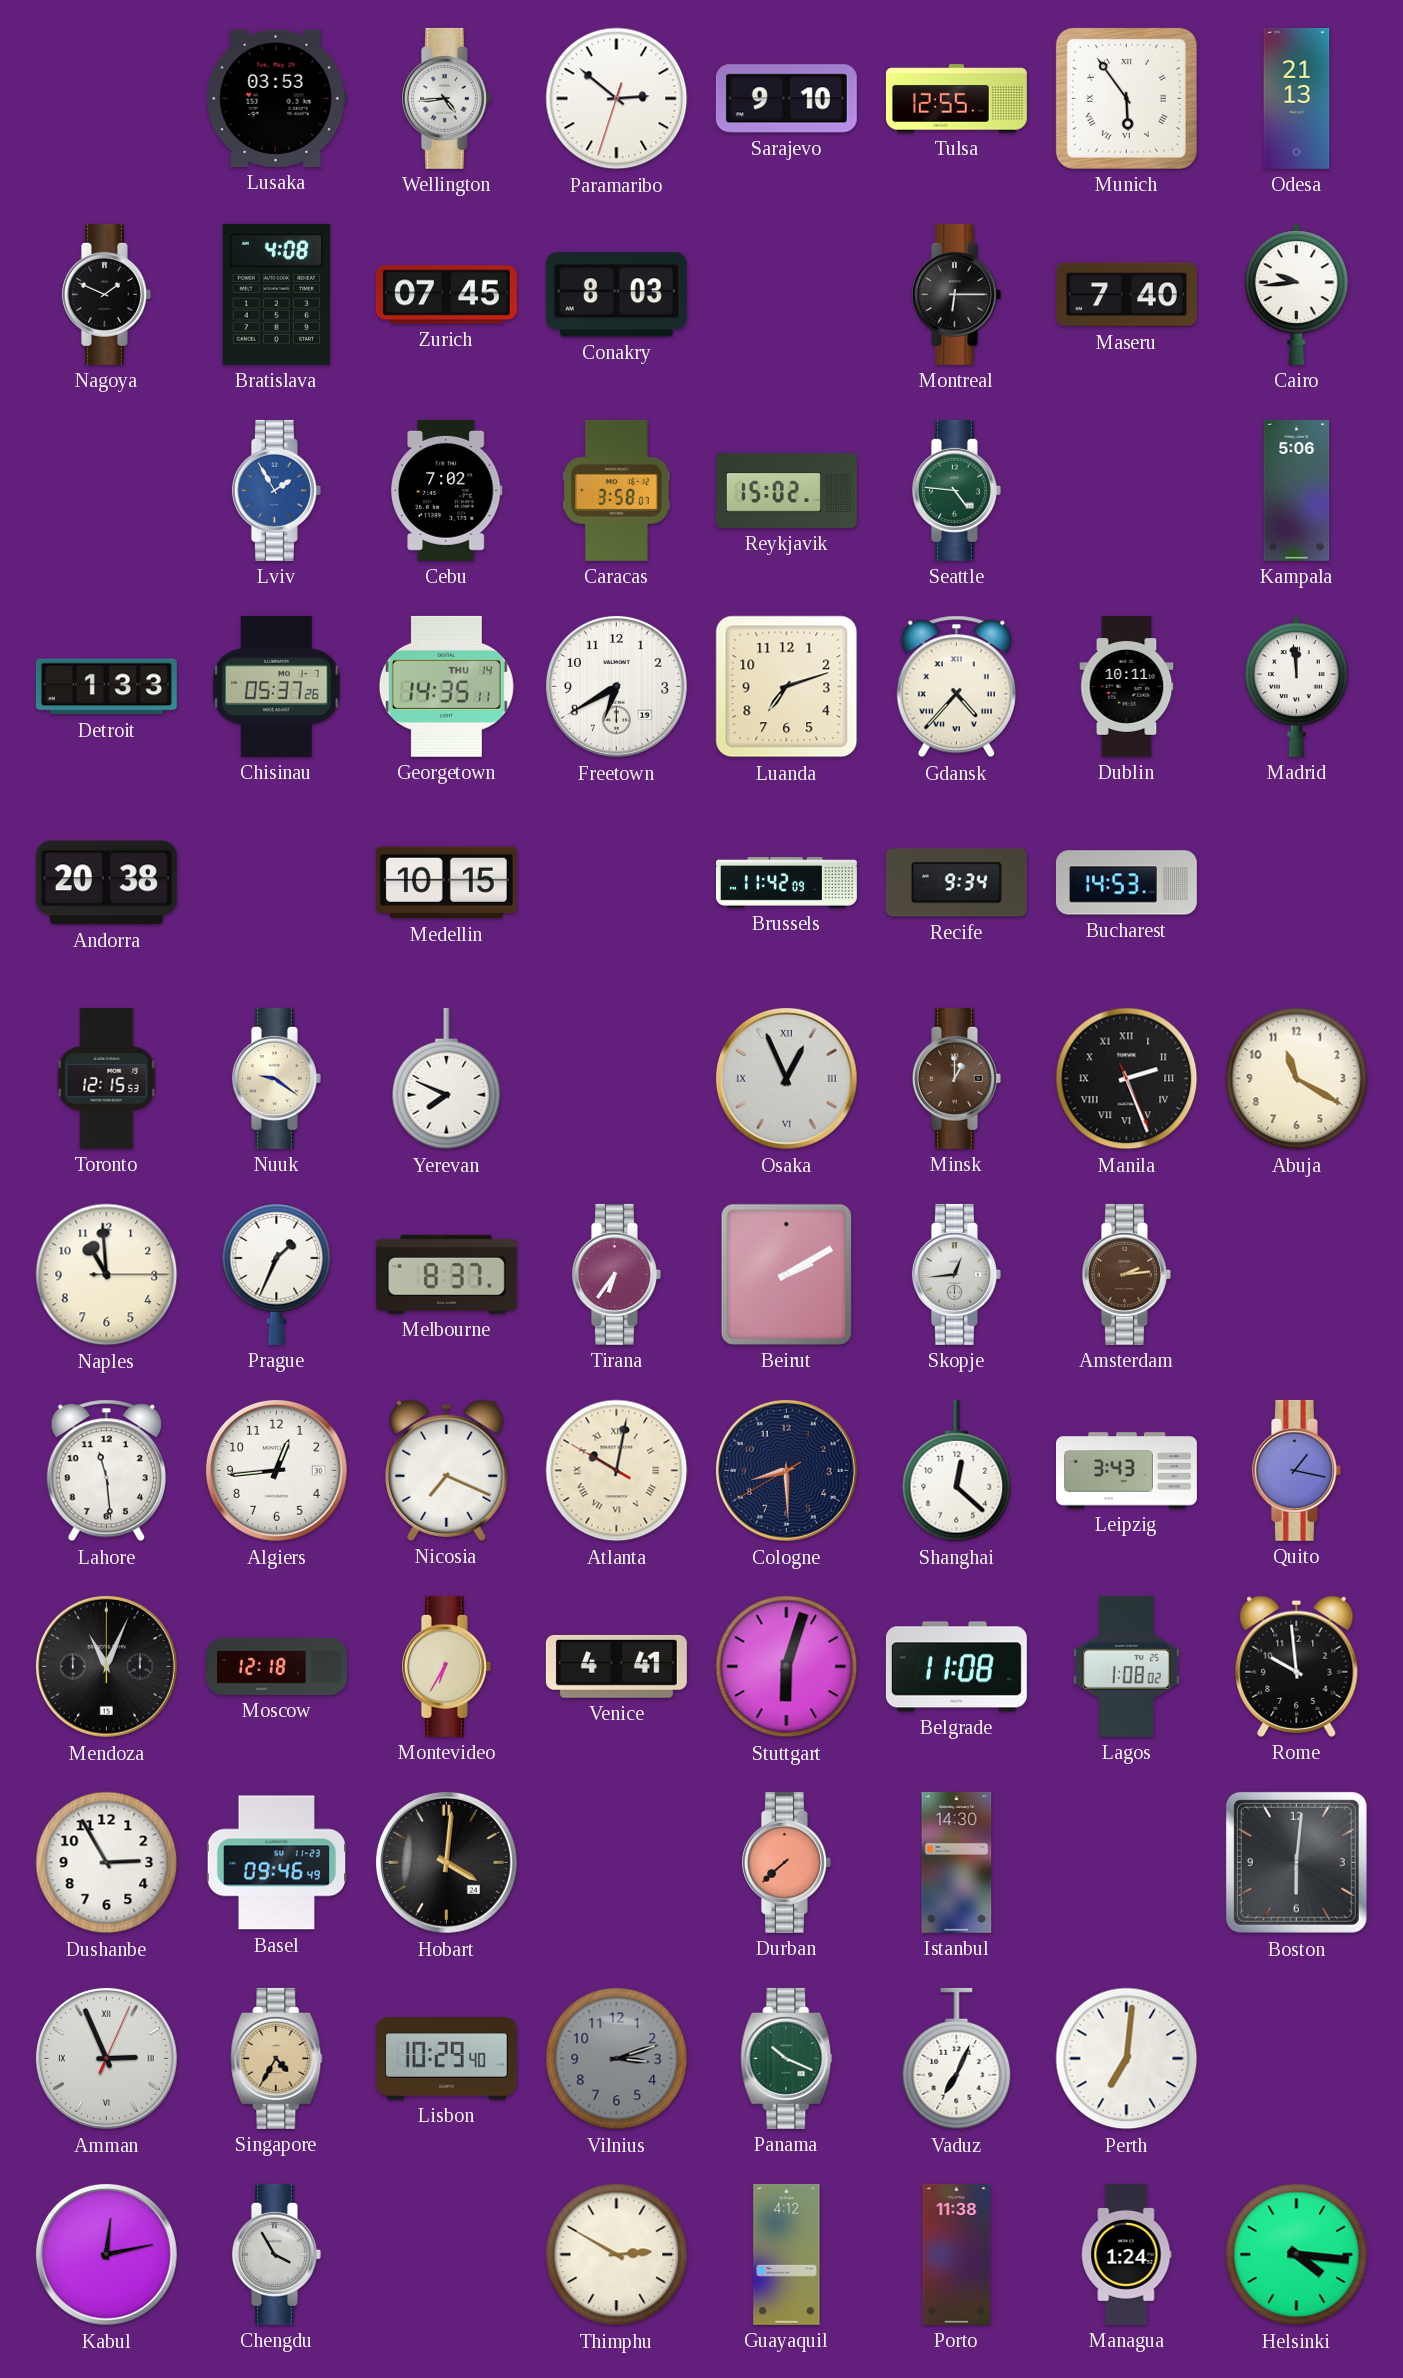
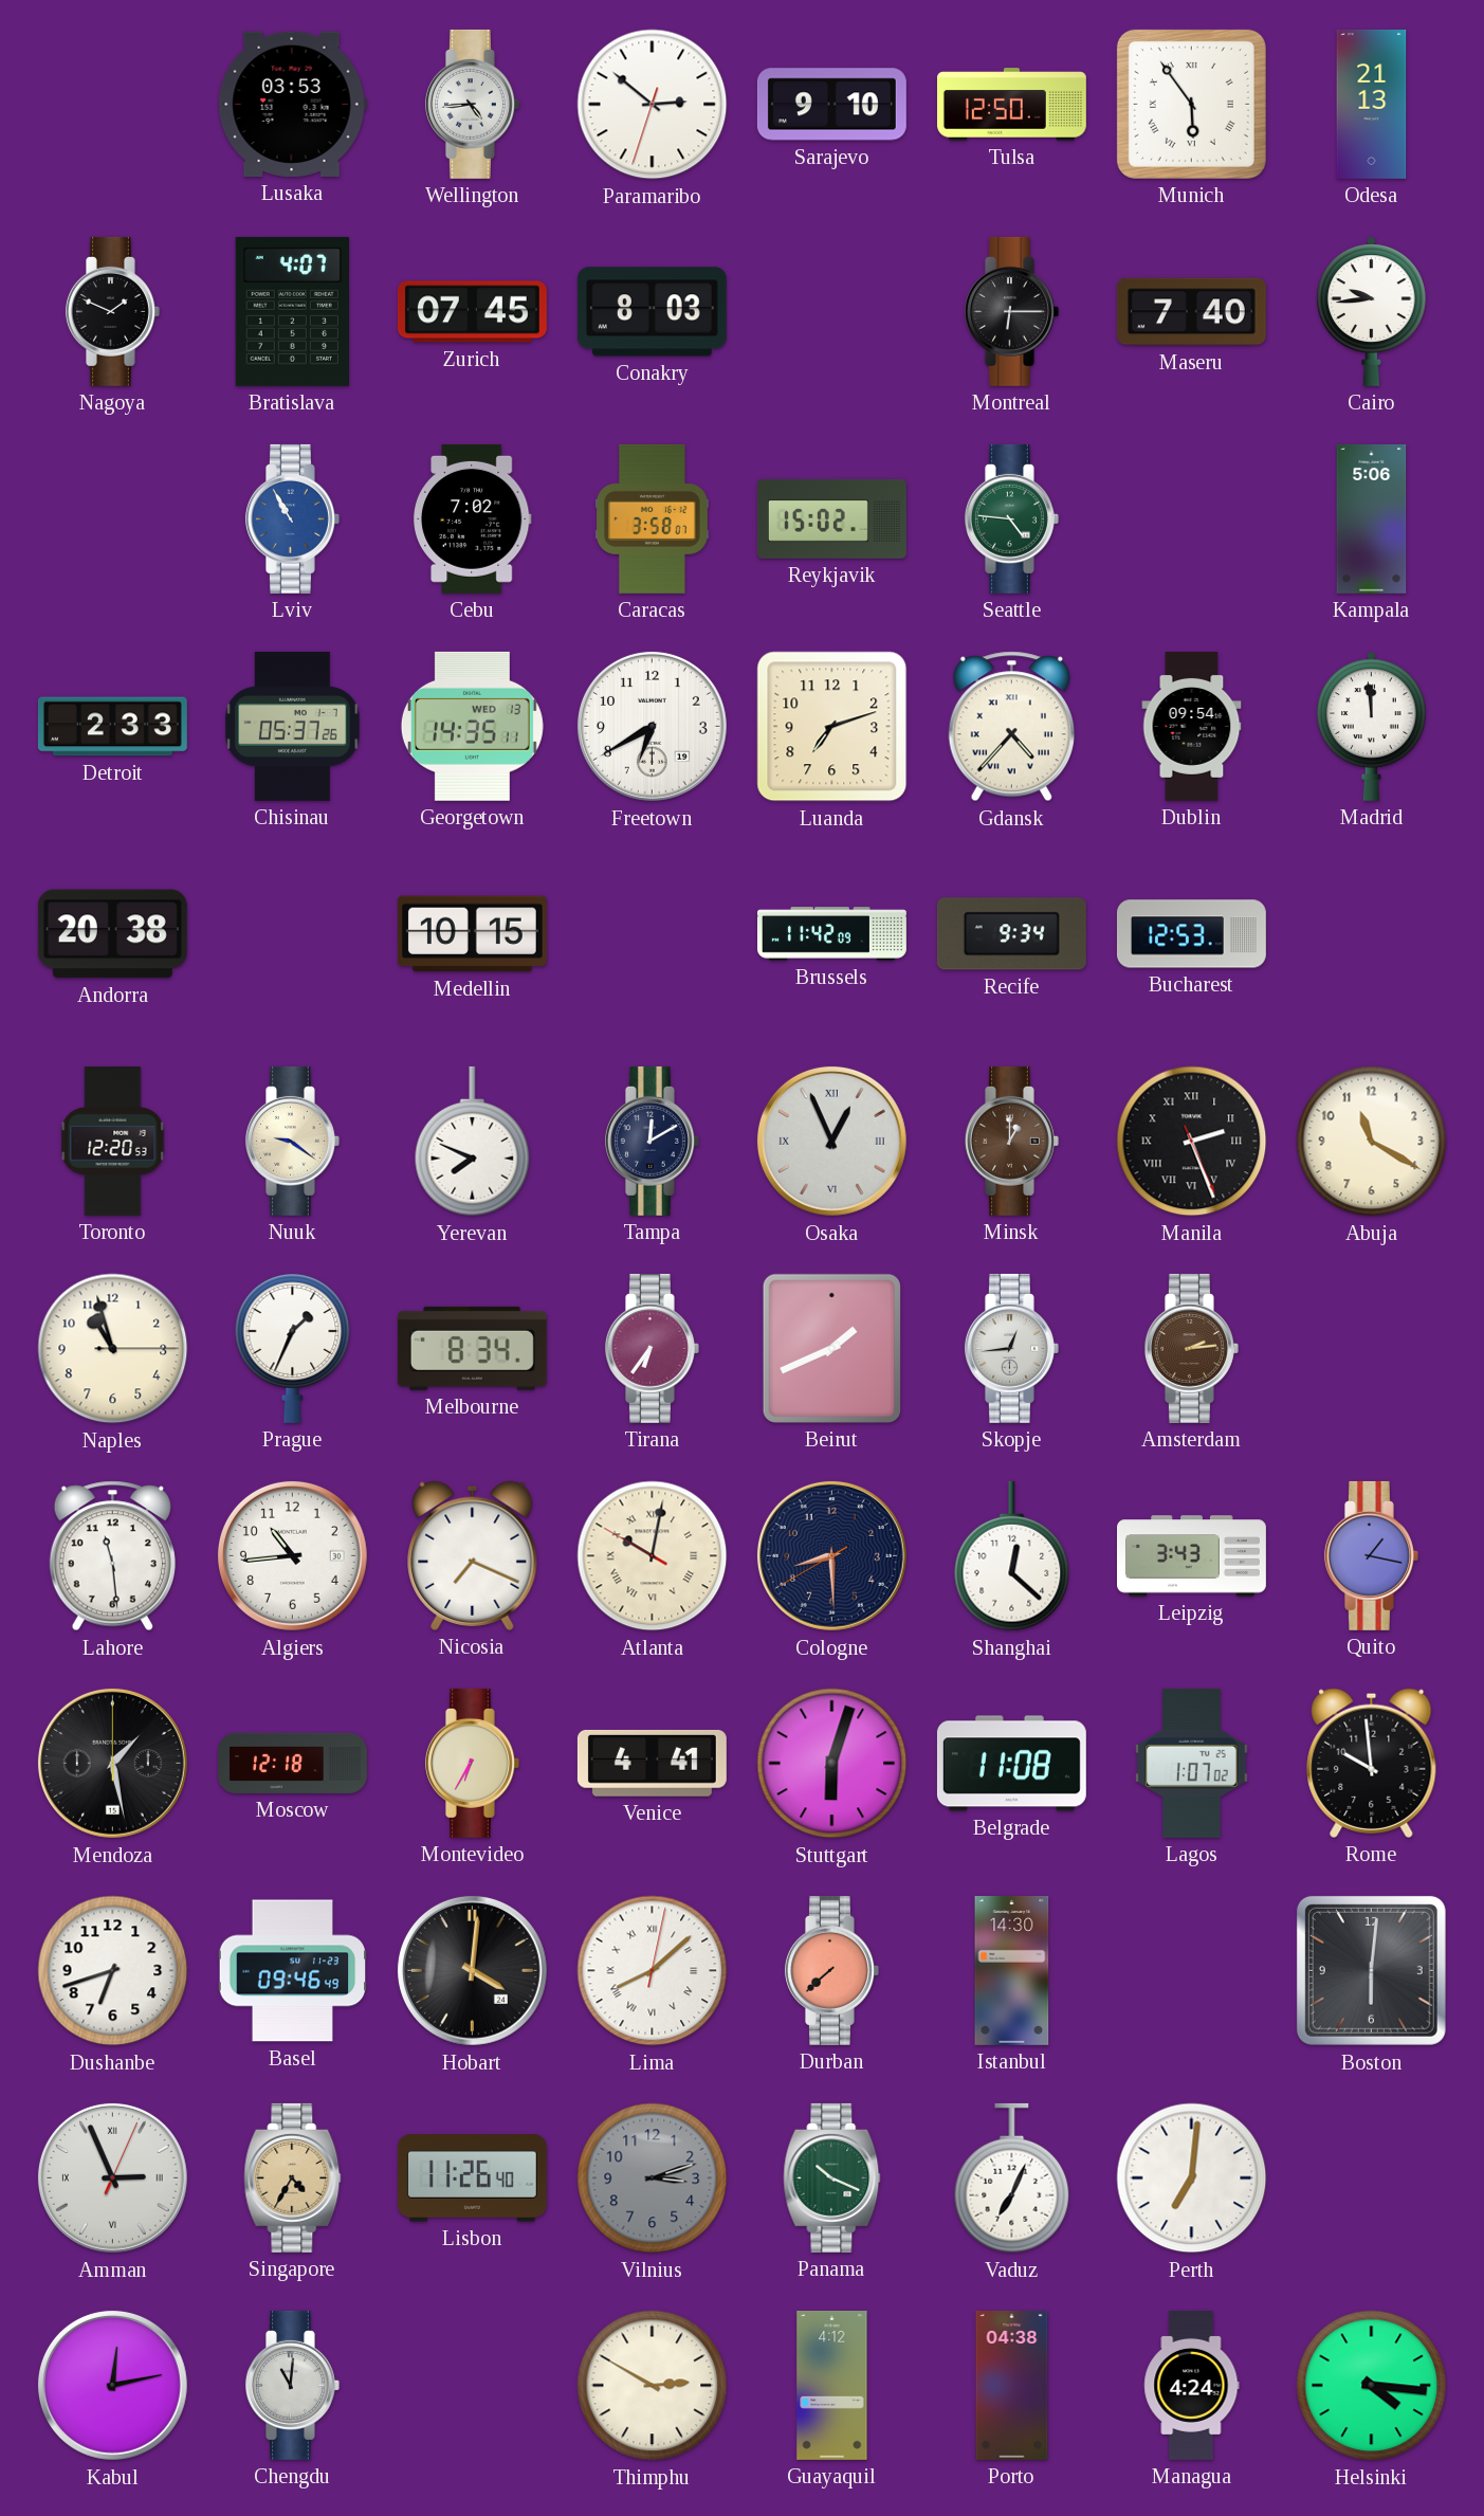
Tulsa: 12:55 -> 12:50 (1011, 105)
Bratislava: 4:08 -> 4:07 (292, 311)
Lviv: 1:55 -> 10:55 (292, 518)
Detroit: 1:33 -> 2:33 (112, 727)
Georgetown date: THU 14 -> WED 13 (472, 726)
Dublin: 10:11 -> 09:54 (1192, 726)
Bucharest: 14:53 -> 12:53 (1191, 934)
Toronto: 12:15 -> 12:20 (113, 1141)
Tampa: none -> 12:10 (652, 1141)
Naples: 10:59 -> 10:57 (113, 1349)
Melbourne: 8:37 -> 8:34 (472, 1348)
Beirut: 2:10 -> 1:41 (831, 1348)
Algiers: 12:44 -> 10:44 (292, 1555)
Mendoza: 11:04 -> 1:28 (112, 1763)
Lagos: 1:08 -> 1:07 (1192, 1763)
Dushanbe: 2:55 -> 6:42 (113, 1971)
Lima: none -> 8:08 (653, 1971)
Lisbon: 10:29 -> 11:26 (472, 2178)
Chengdu: 3:55 -> 11:01 (292, 2385)
Porto: 11:38 -> 04:38 (1012, 2385)
Managua: 1:24 -> 4:24 (1192, 2385)
